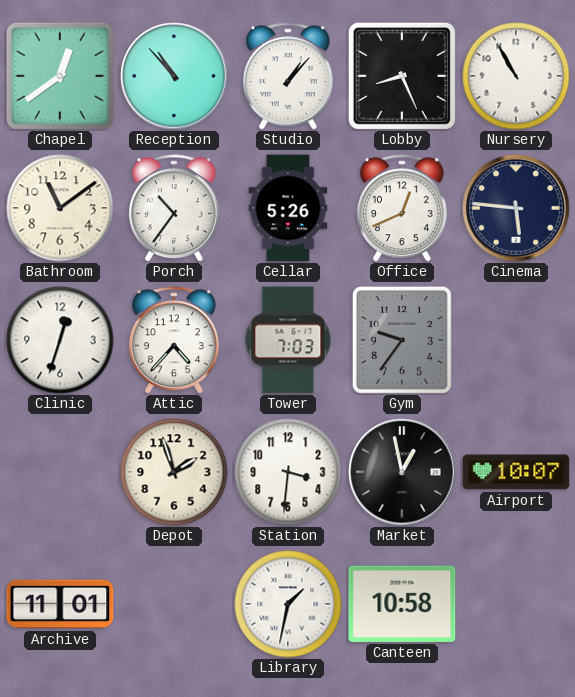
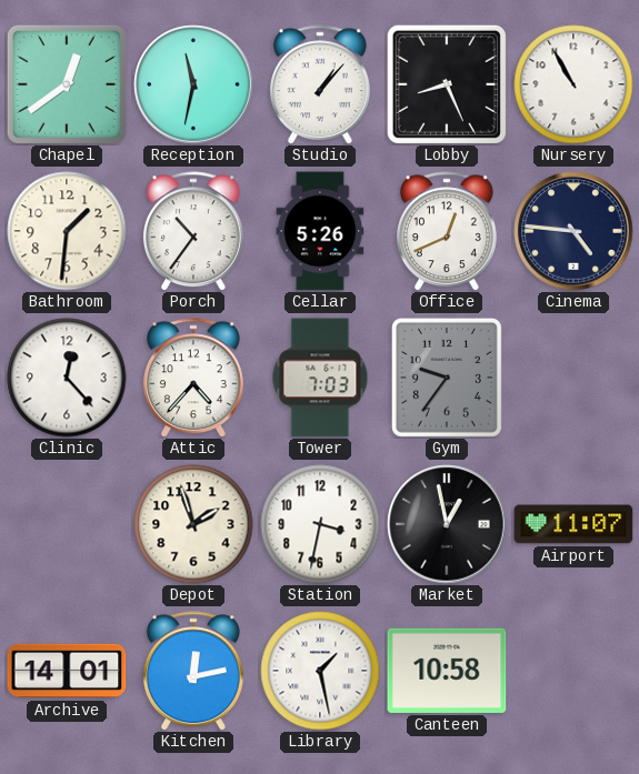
Reception: 10:53 -> 11:32 (193, 84)
Bathroom: 11:09 -> 1:31 (67, 231)
Cinema: 5:46 -> 4:46 (573, 231)
Clinic: 12:33 -> 12:23 (67, 378)
Station: 3:31 -> 3:32 (320, 524)
Airport: 10:07 -> 11:07 (573, 524)
Archive: 11:01 -> 14:01 (67, 671)
Kitchen: none -> 12:13 (193, 671)
Library: 1:32 -> 1:28 (320, 671)
